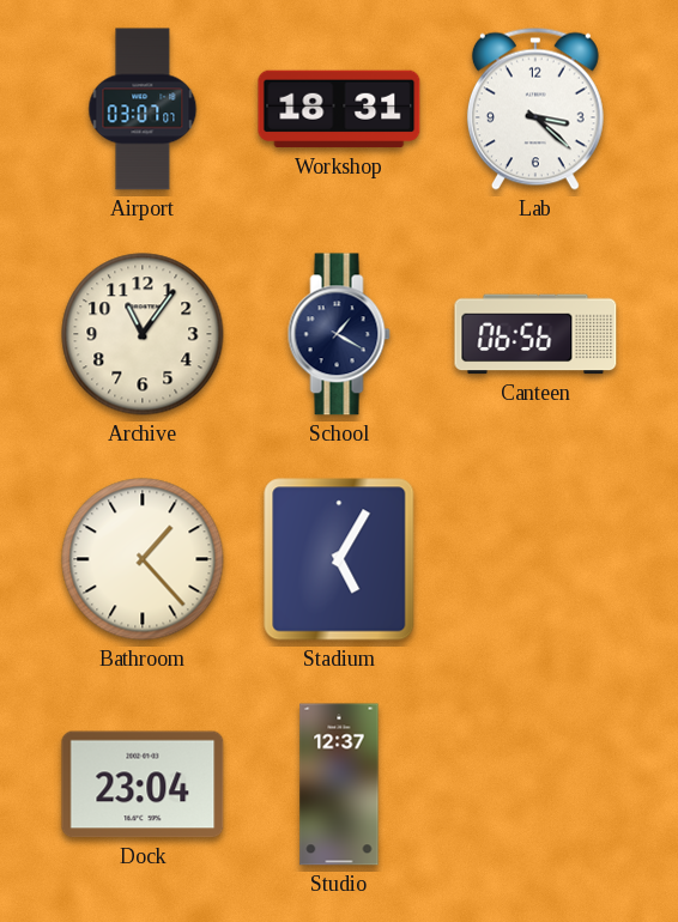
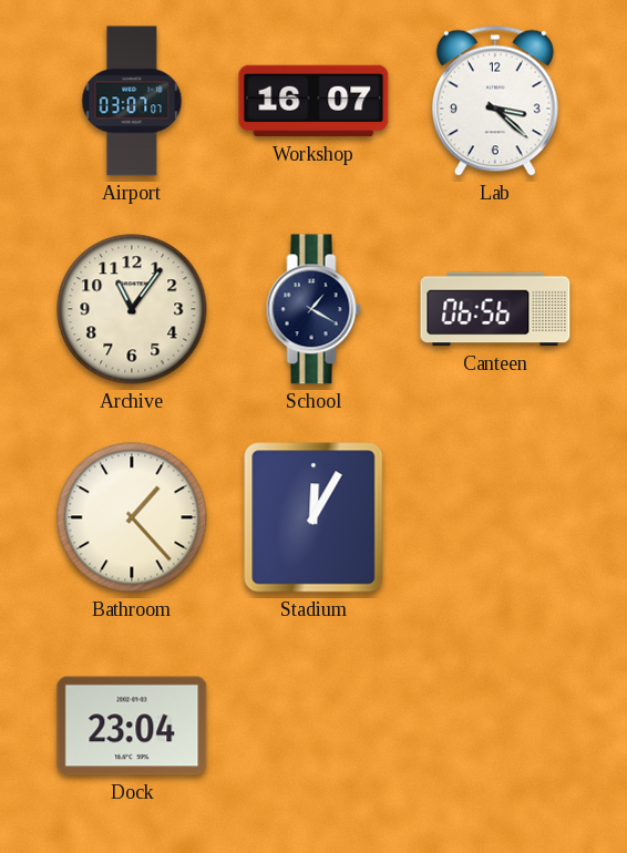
Workshop: 18:31 -> 16:07 (313, 101)
Stadium: 5:05 -> 12:05 (313, 517)
Studio: 12:37 -> none (339, 784)
